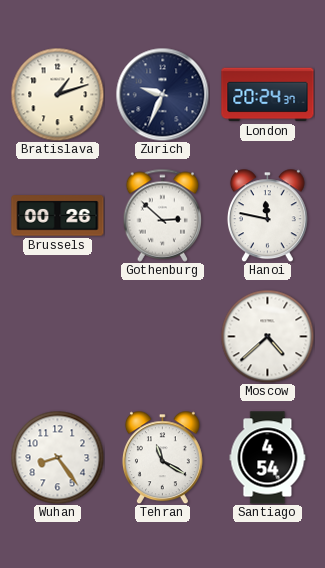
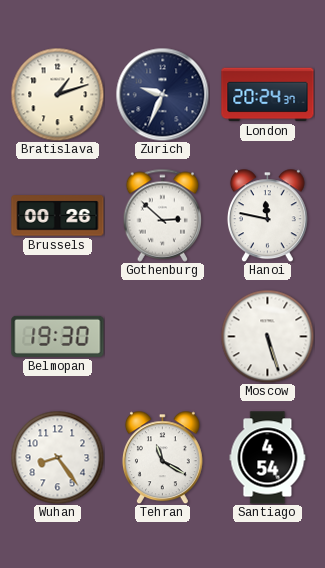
Belmopan: none -> 19:30 (58, 336)
Moscow: 4:38 -> 5:27 (267, 336)
